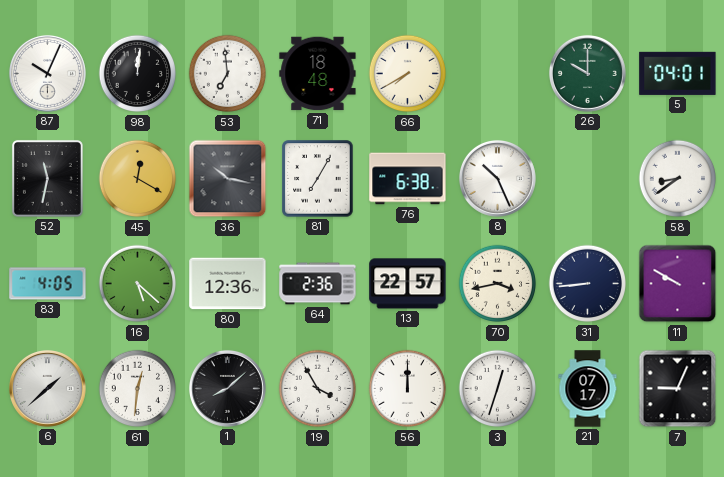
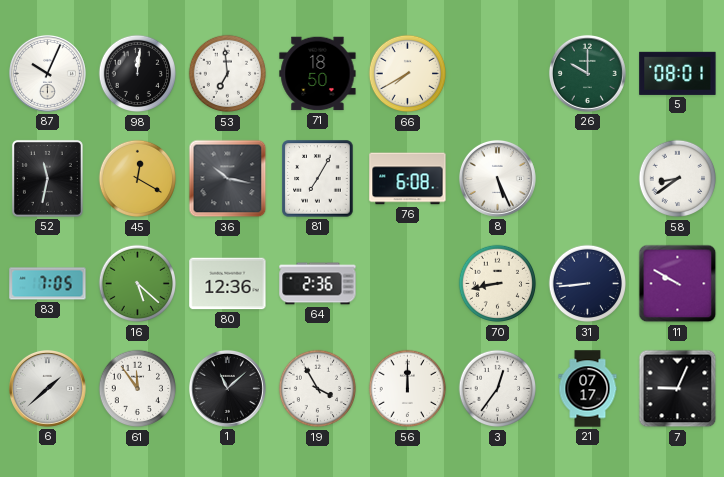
71: 18:48 -> 18:50 (318, 74)
5: 04:01 -> 08:01 (678, 73)
76: 6:38 -> 6:08 (408, 179)
8: 10:26 -> 5:26 (497, 178)
83: 4:05 -> 7:05 (48, 284)
13: 22:57 -> none (408, 284)
70: 3:43 -> 8:43 (498, 284)
61: 12:31 -> 11:54 (138, 389)
1: 8:08 -> 11:08 (227, 388)
3: 12:33 -> 12:36 (498, 389)
